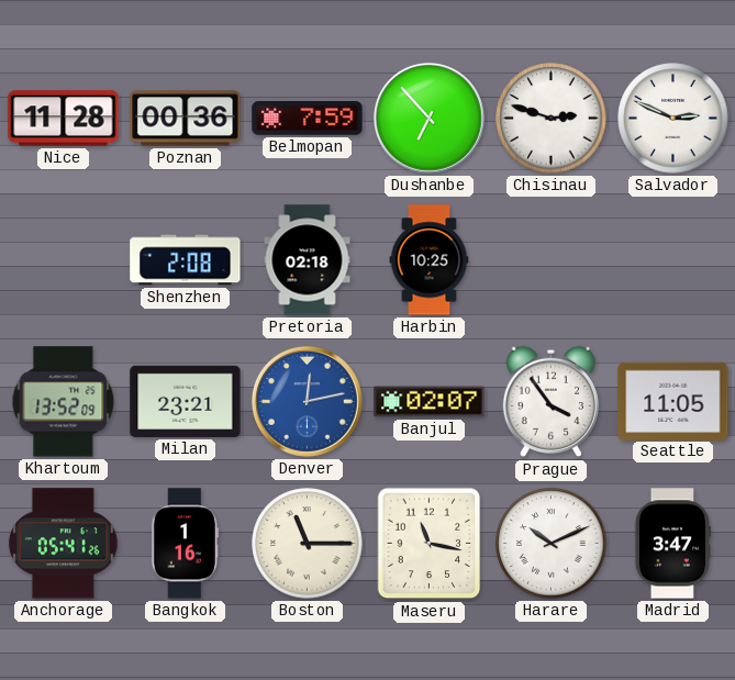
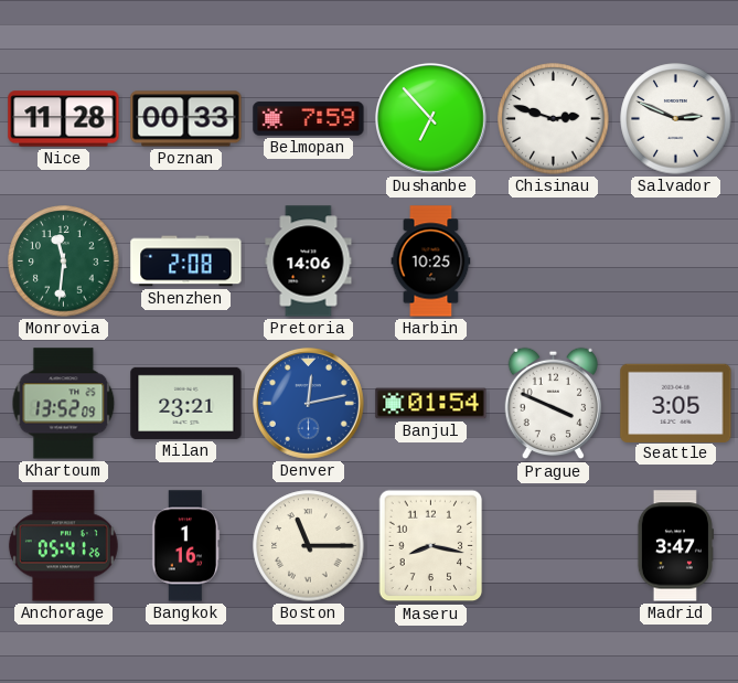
Poznan: 00:36 -> 00:33 (186, 119)
Monrovia: none -> 11:31 (64, 262)
Pretoria: 02:18 -> 14:06 (309, 262)
Banjul: 02:07 -> 01:54 (431, 404)
Prague: 3:54 -> 3:49 (553, 404)
Seattle: 11:05 -> 3:05 (676, 403)
Maseru: 11:17 -> 8:17 (431, 546)
Harare: 10:11 -> none (552, 544)
